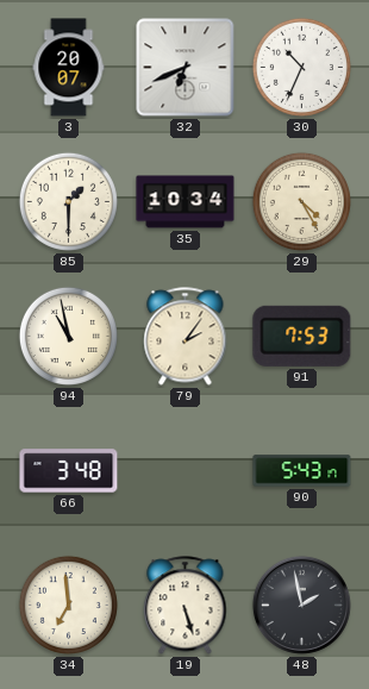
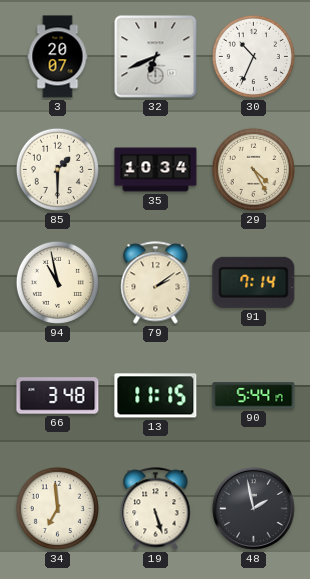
79: 2:06 -> 2:09 (156, 283)
91: 7:53 -> 7:14 (254, 282)
13: none -> 11:15 (156, 396)
90: 5:43 -> 5:44 (254, 396)
